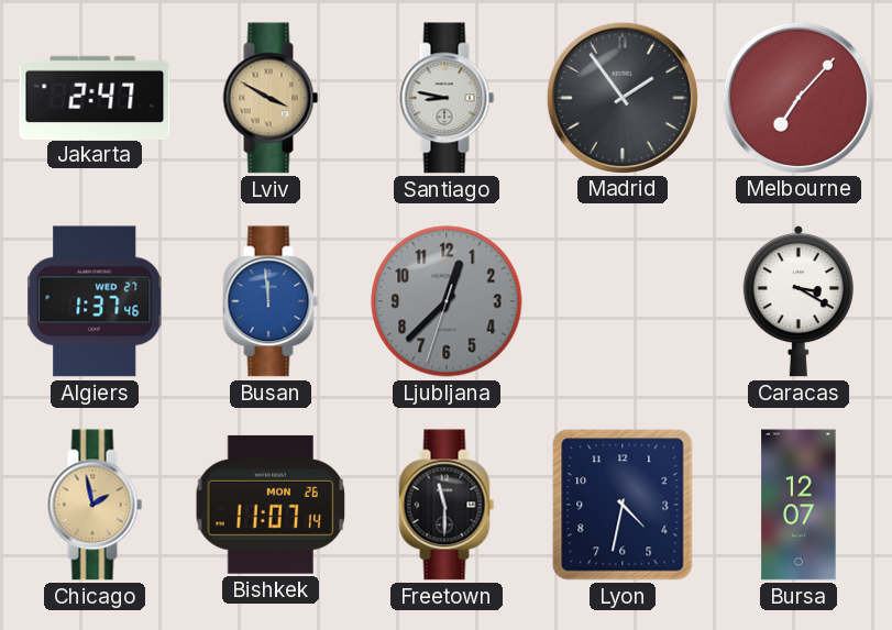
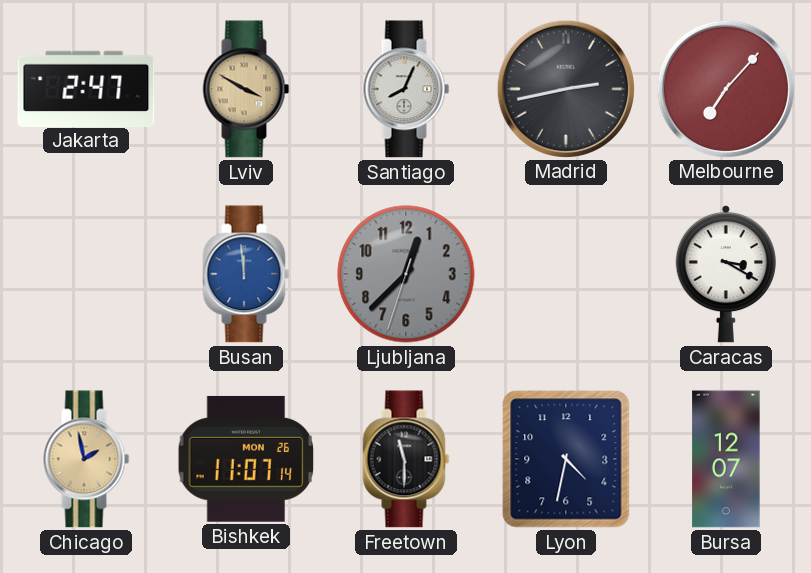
Santiago: 8:47 -> 8:04 (406, 89)
Madrid: 1:54 -> 2:43 (565, 88)
Algiers: 1:37 -> none (95, 301)
